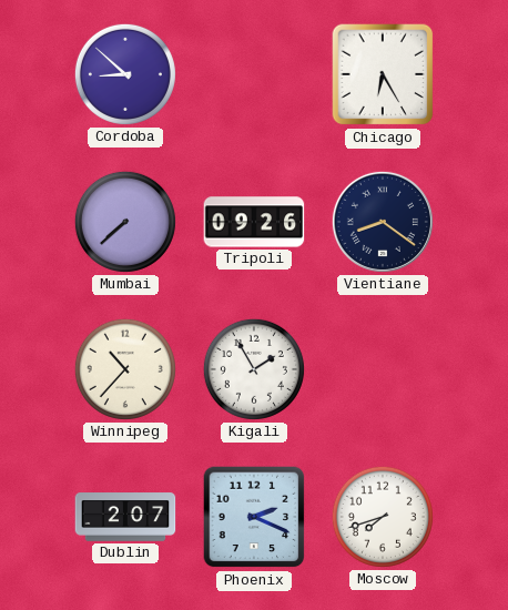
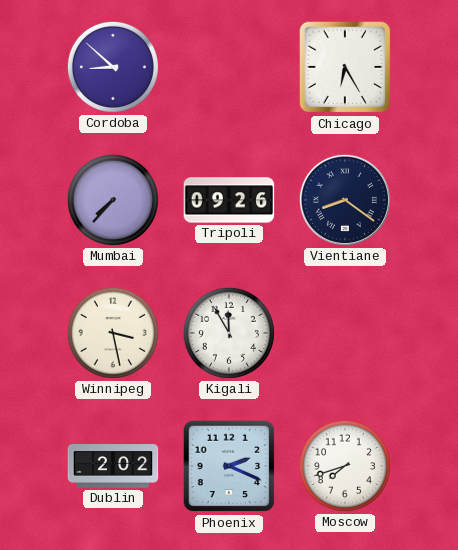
Mumbai: 7:38 -> 7:37 (113, 200)
Winnipeg: 10:37 -> 3:28 (113, 333)
Kigali: 1:55 -> 11:55 (229, 333)
Dublin: 2:07 -> 2:02 (113, 466)
